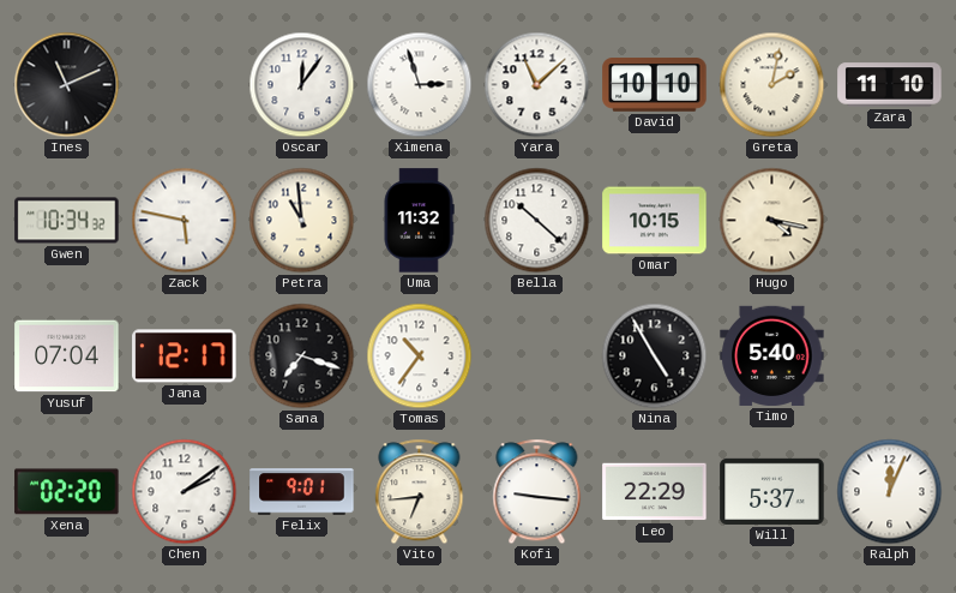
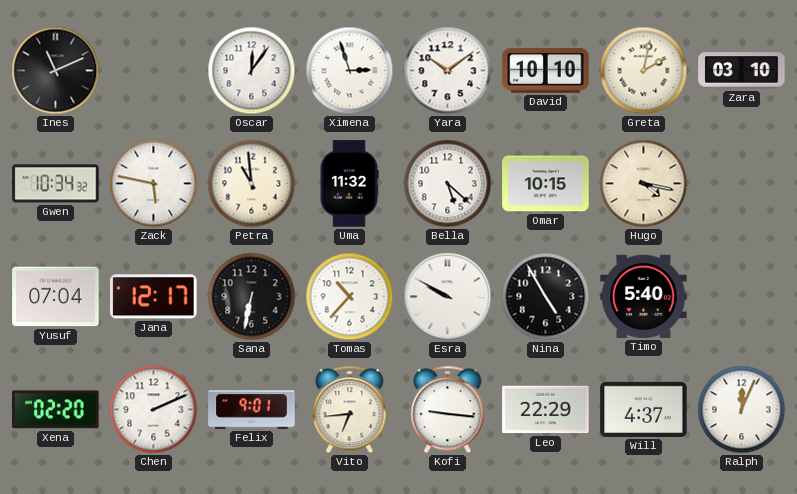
Yara: 11:08 -> 10:09 (448, 71)
Zara: 11:10 -> 03:10 (742, 71)
Bella: 10:22 -> 5:22 (448, 184)
Sana: 7:18 -> 6:32 (252, 297)
Tomas: 10:36 -> 10:37 (350, 297)
Esra: none -> 9:50 (448, 297)
Chen: 2:09 -> 2:11 (154, 410)
Will: 5:37 -> 4:37 (644, 409)
